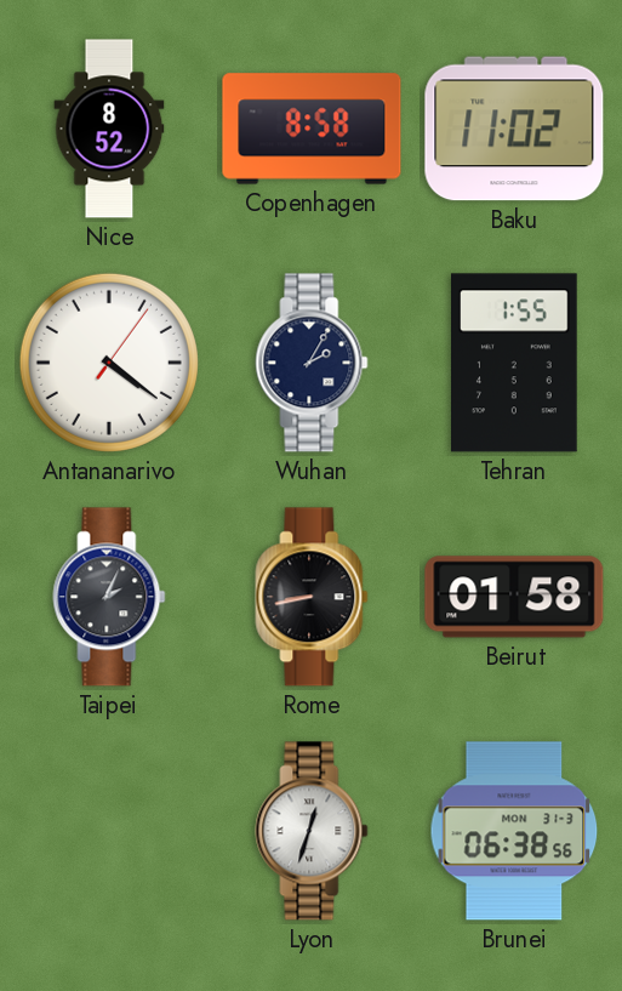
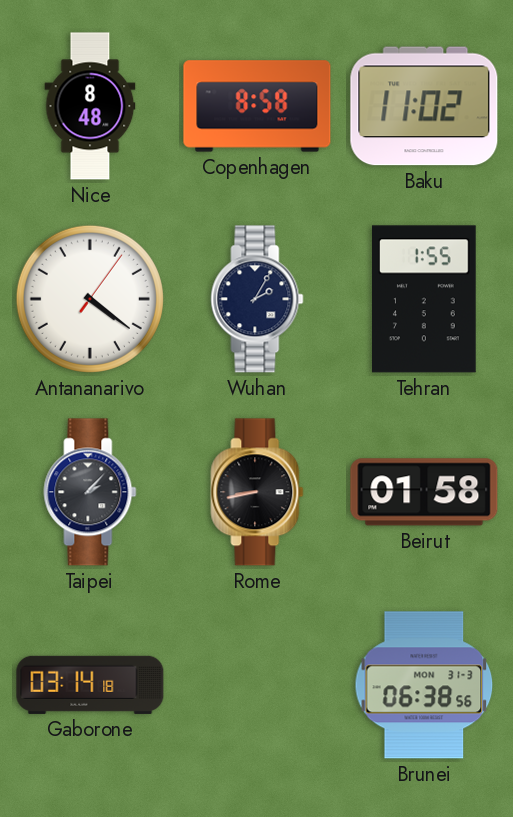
Nice: 8:52 -> 8:48 (90, 106)
Taipei: 2:04 -> 2:07 (90, 492)
Gaborone: none -> 03:14 (90, 685)
Lyon: 12:33 -> none (312, 831)
